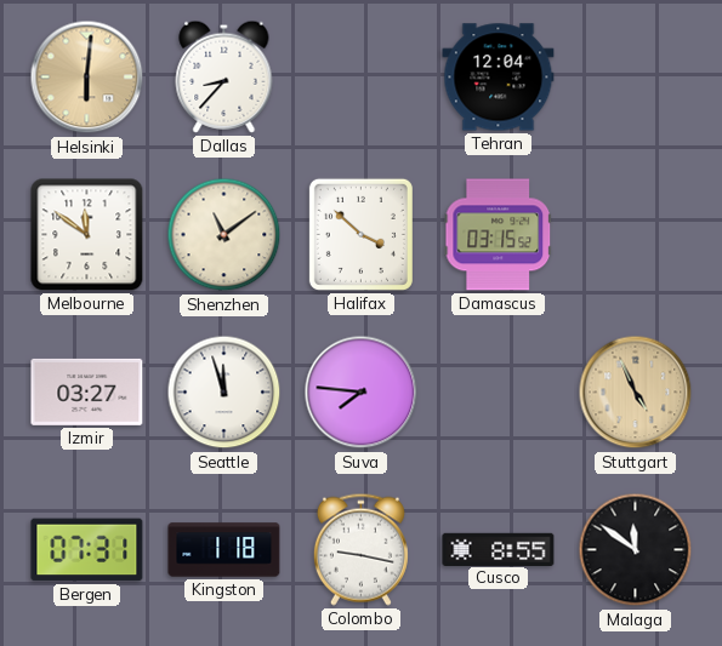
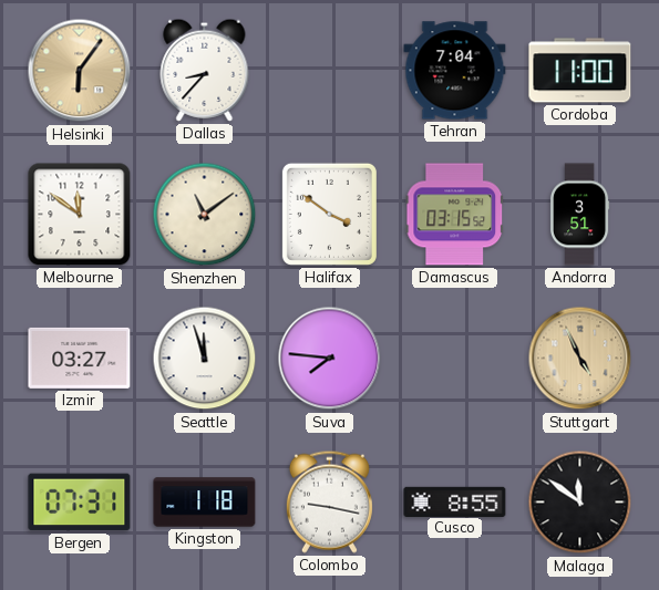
Helsinki: 6:01 -> 6:06 (80, 71)
Tehran: 12:04 -> 7:04 (455, 71)
Cordoba: none -> 11:00 (580, 71)
Halifax: 3:52 -> 3:51 (329, 214)
Andorra: none -> 3:51 (579, 215)
